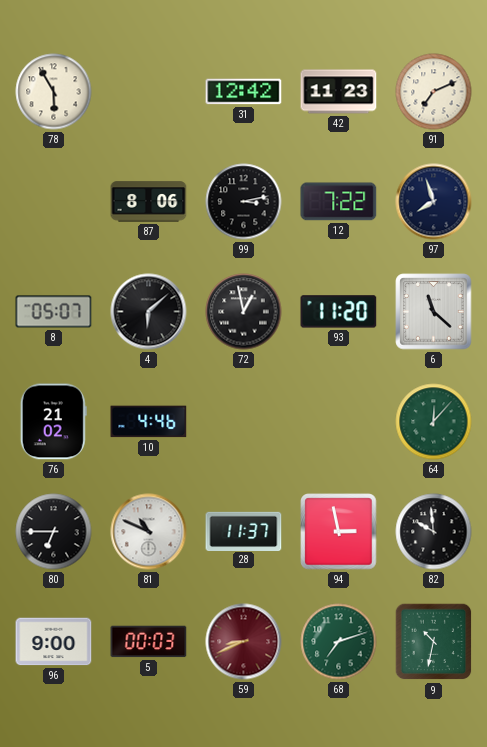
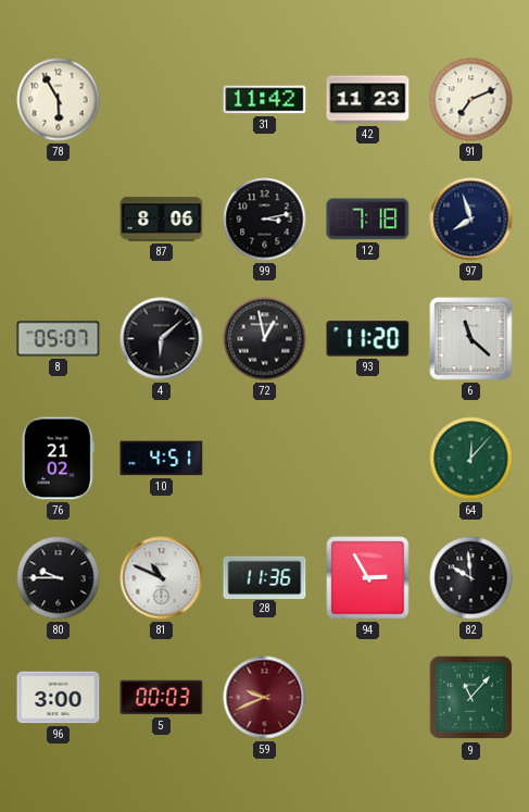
31: 12:42 -> 11:42 (265, 100)
12: 7:22 -> 7:18 (368, 220)
10: 4:46 -> 4:51 (162, 459)
80: 6:45 -> 9:45 (59, 578)
28: 11:37 -> 11:36 (265, 577)
94: 2:58 -> 2:55 (368, 578)
96: 9:00 -> 3:00 (59, 698)
59: 8:41 -> 9:41 (265, 698)
68: 7:12 -> none (339, 642)
9: 10:32 -> 11:07 (471, 698)
